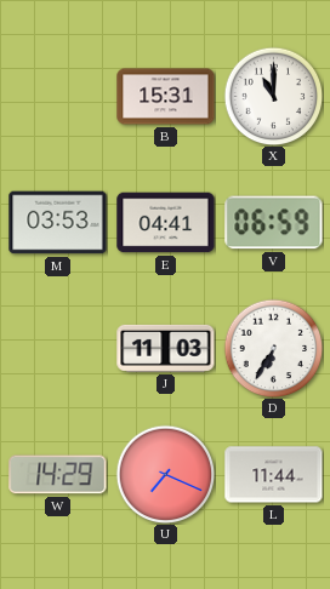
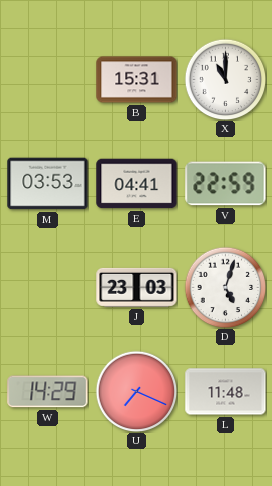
V: 06:59 -> 22:59 (226, 184)
J: 11:03 -> 23:03 (137, 287)
D: 6:35 -> 5:03 (225, 287)
L: 11:44 -> 11:48 (226, 392)
